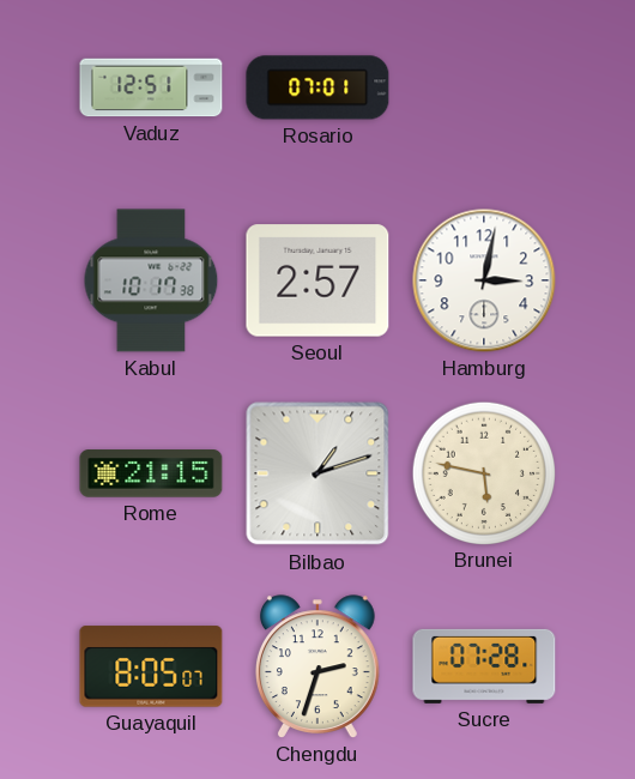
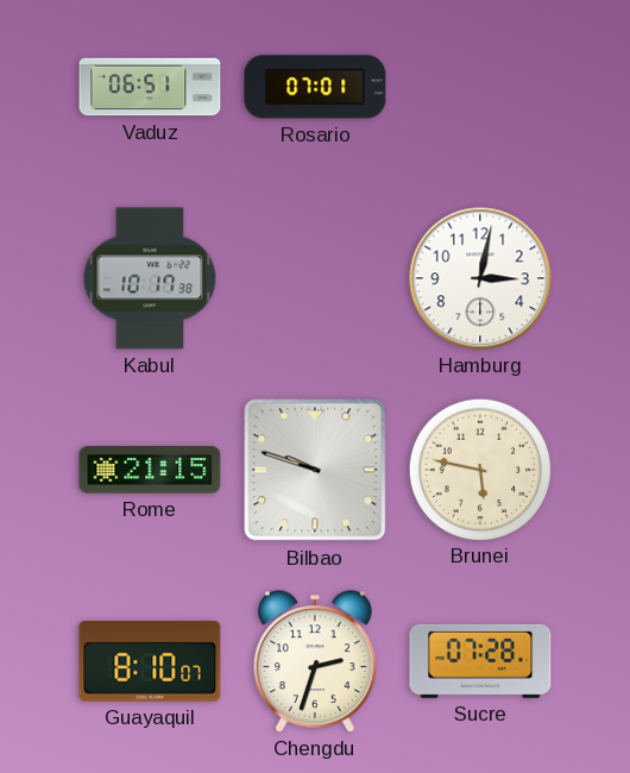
Vaduz: 12:51 -> 06:51 (150, 87)
Seoul: 2:57 -> none (317, 280)
Bilbao: 1:12 -> 9:48 (315, 470)
Guayaquil: 8:05 -> 8:10 (150, 661)
